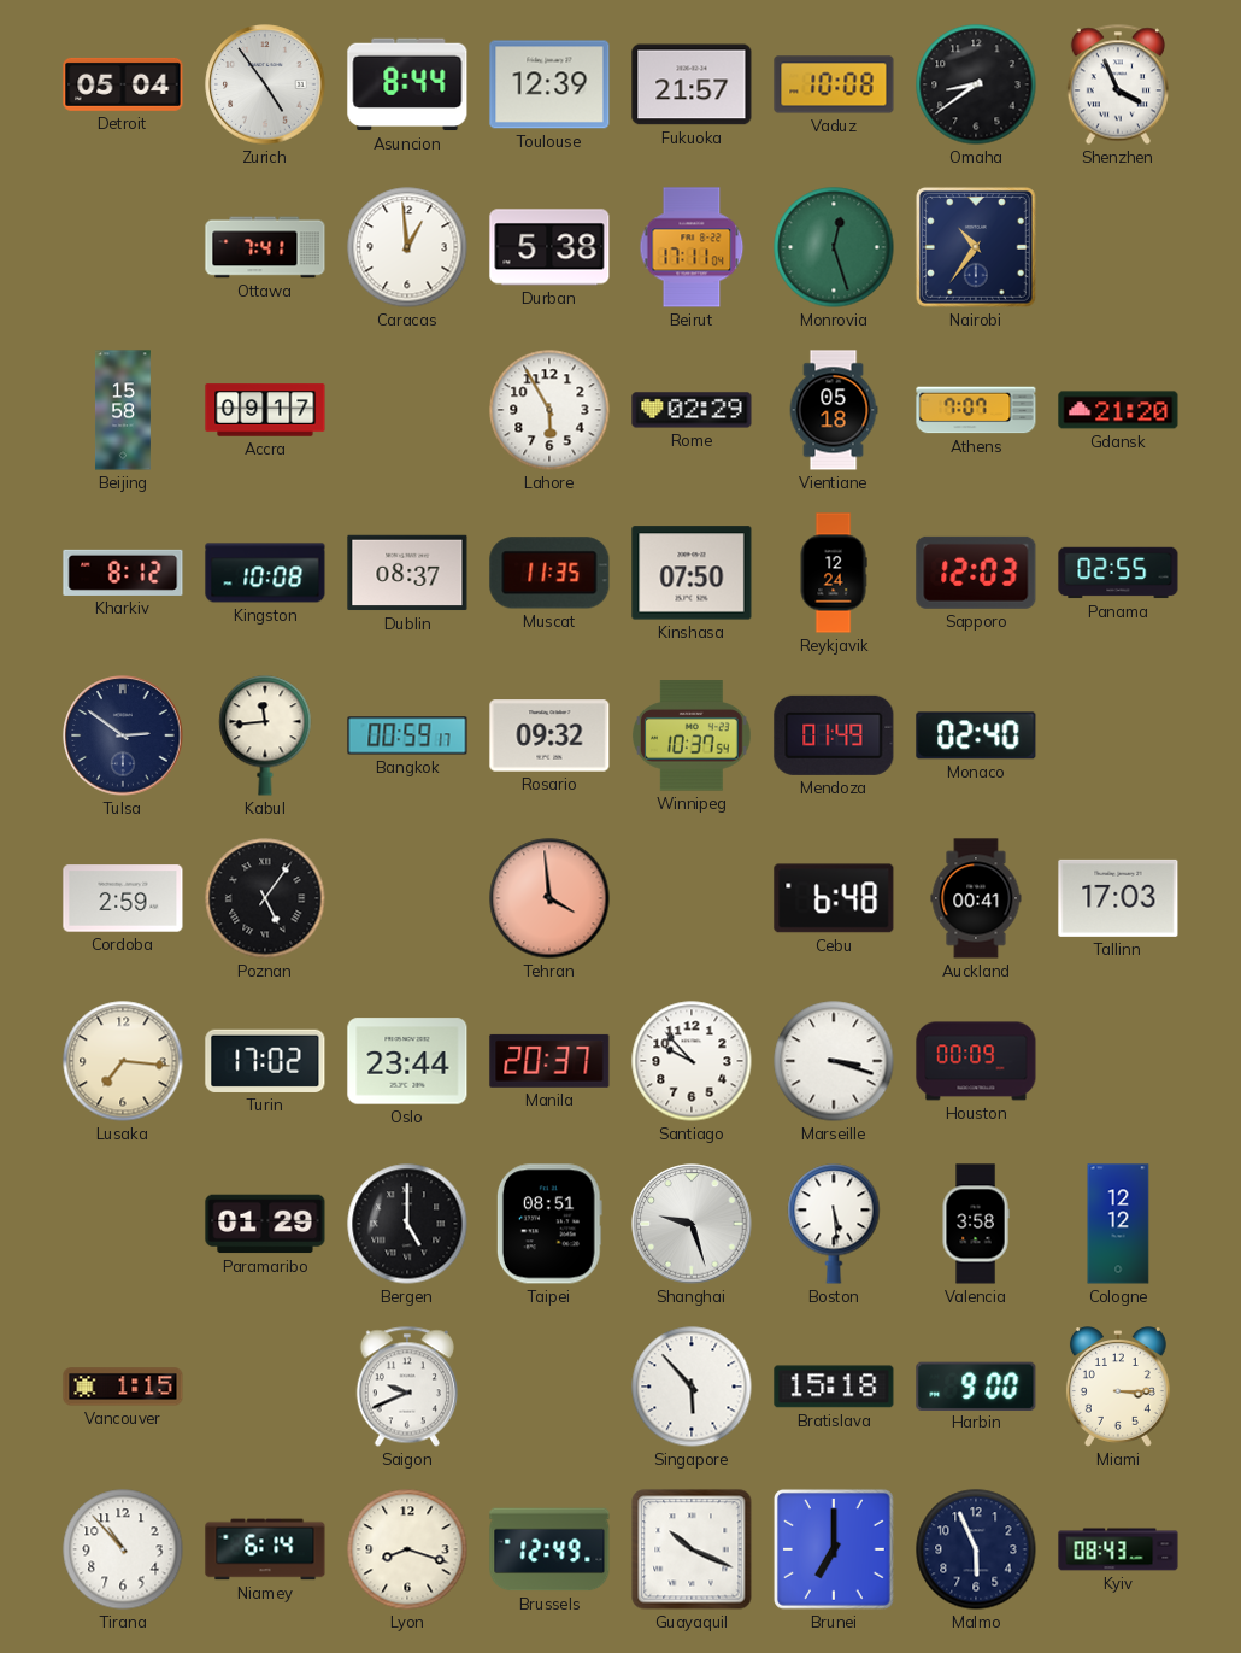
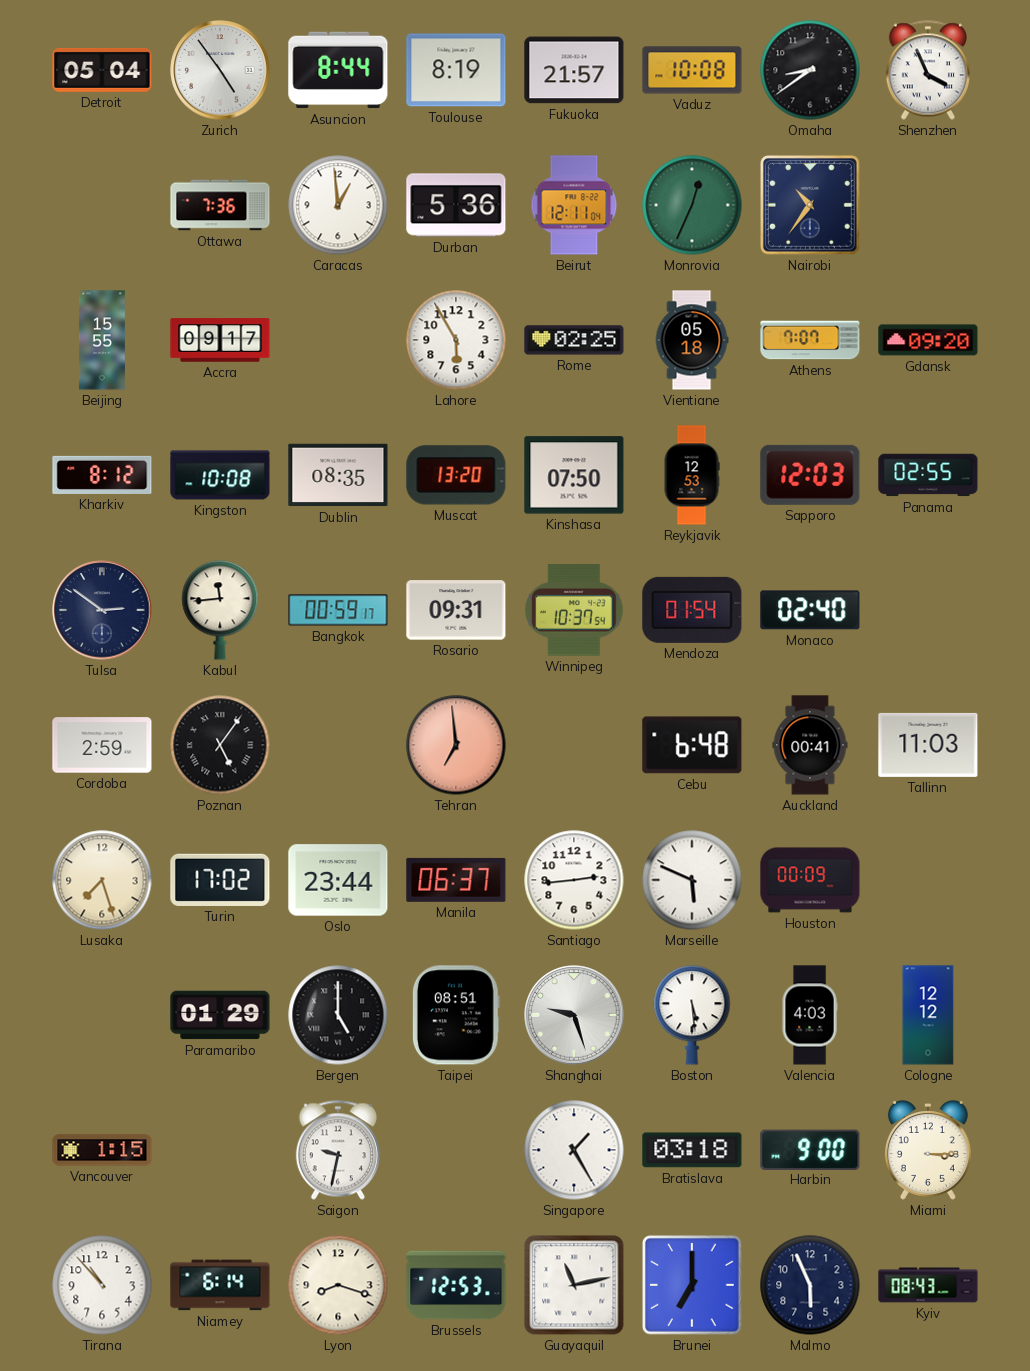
Toulouse: 12:39 -> 8:19 (456, 70)
Ottawa: 7:41 -> 7:36 (220, 205)
Durban: 5:38 -> 5:36 (456, 205)
Beirut: 17:11 -> 12:11 (574, 205)
Monrovia: 12:27 -> 12:34 (692, 205)
Beijing: 15:58 -> 15:55 (102, 340)
Rome: 02:29 -> 02:25 (574, 340)
Gdansk: 21:20 -> 09:20 (928, 340)
Dublin: 08:37 -> 08:35 (338, 475)
Muscat: 11:35 -> 13:20 (456, 475)
Reykjavik: 12:24 -> 12:53 (692, 475)
Rosario: 09:32 -> 09:31 (456, 610)
Mendoza: 01:49 -> 01:54 (692, 610)
Tehran: 3:59 -> 6:59 (456, 745)
Tallinn: 17:03 -> 11:03 (928, 745)
Lusaka: 7:16 -> 7:27 (102, 880)
Manila: 20:37 -> 06:37 (456, 880)
Santiago: 9:53 -> 2:44 (574, 880)
Marseille: 3:18 -> 5:49 (692, 880)
Valencia: 3:58 -> 4:03 (810, 1015)
Saigon: 9:41 -> 9:32 (338, 1150)
Singapore: 5:53 -> 1:25 (574, 1150)
Bratislava: 15:18 -> 03:18 (692, 1150)
Brussels: 12:49 -> 12:53 (456, 1285)
Guayaquil: 10:19 -> 11:13 (574, 1285)
